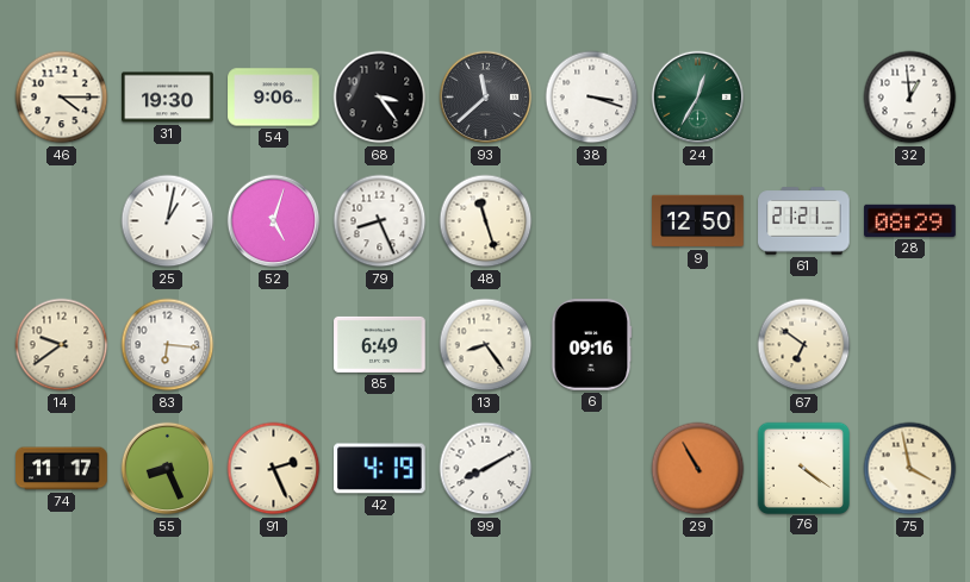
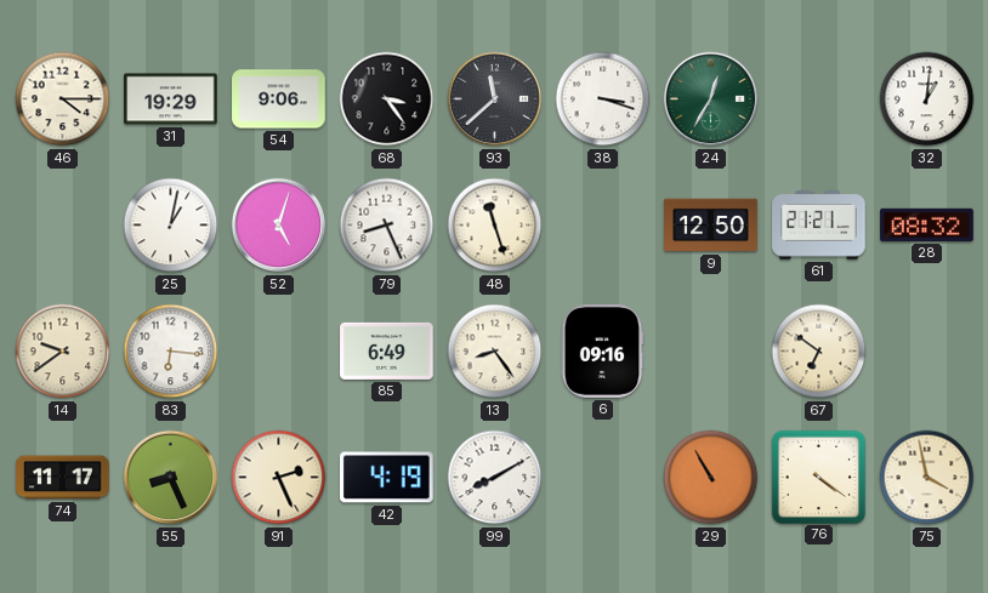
31: 19:30 -> 19:29 (171, 99)
32: 12:59 -> 1:01 (927, 99)
28: 08:29 -> 08:32 (927, 224)
